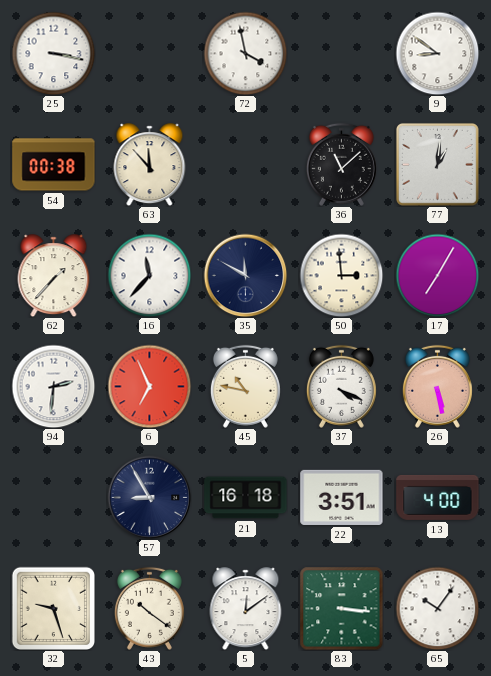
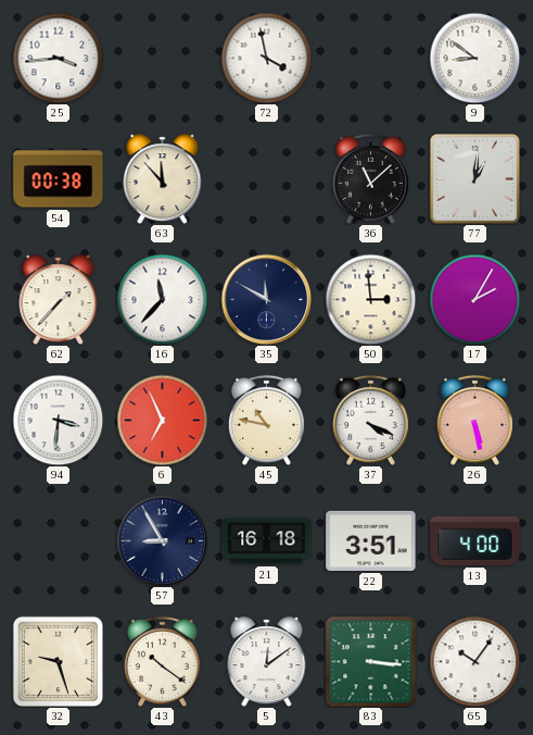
25: 3:17 -> 3:44 (58, 58)
17: 7:05 -> 2:05 (474, 299)
94: 2:31 -> 3:31 (58, 420)
